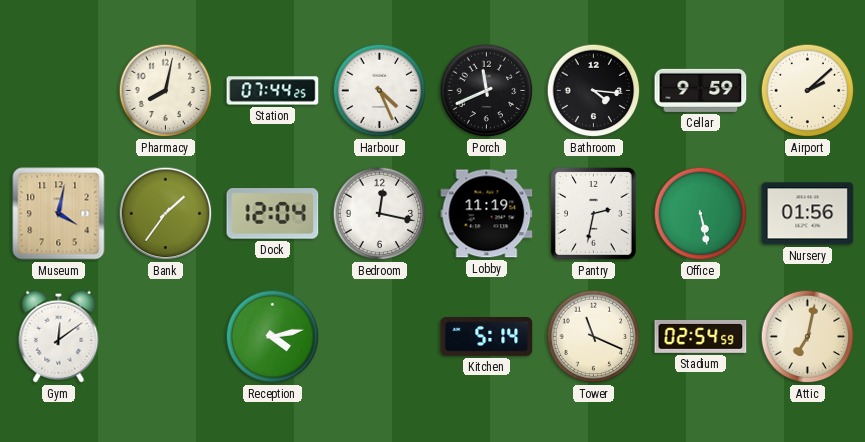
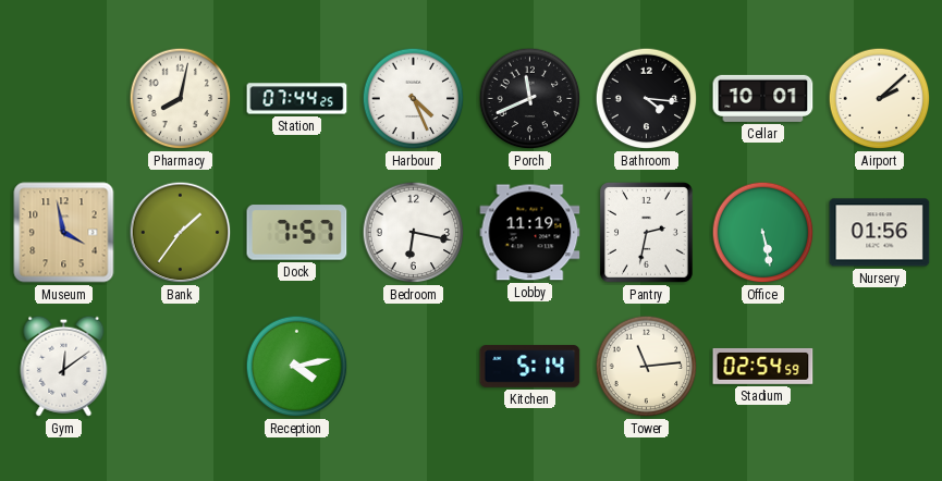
Cellar: 9:59 -> 10:01 (763, 98)
Museum: 4:02 -> 3:58 (64, 233)
Dock: 12:04 -> 7:57 (297, 233)
Bedroom: 12:17 -> 6:17 (414, 233)
Tower: 11:19 -> 11:14 (647, 367)
Attic: 7:02 -> none (808, 337)
